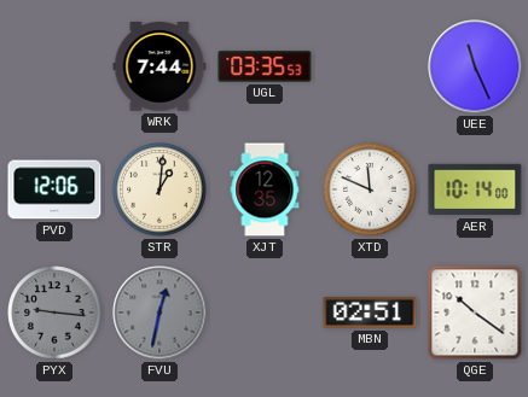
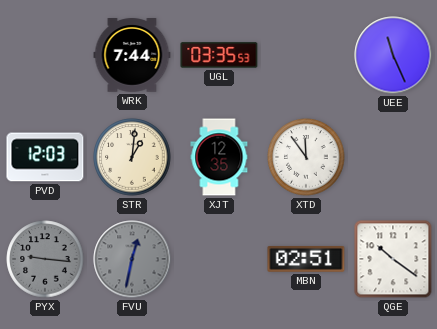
PVD: 12:06 -> 12:03 (45, 157)
XTD: 11:49 -> 11:54 (306, 157)
AER: 10:14 -> none (475, 189)
